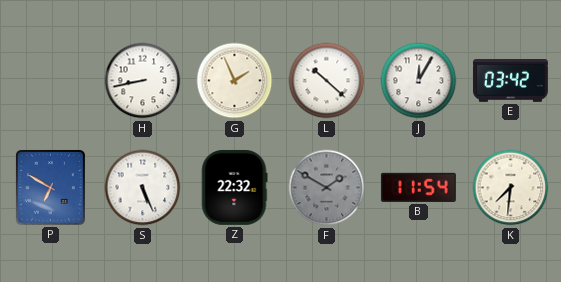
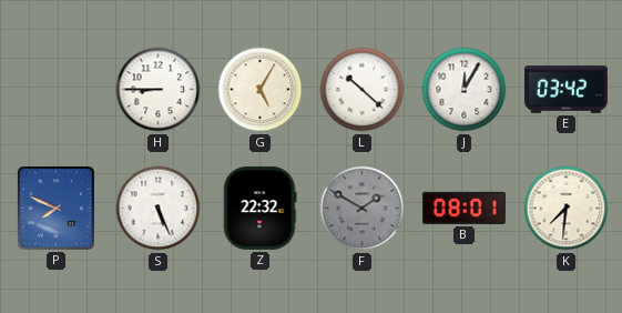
H: 8:43 -> 8:45 (159, 90)
G: 1:56 -> 5:05 (261, 90)
P: 6:50 -> 7:49 (55, 208)
B: 11:54 -> 08:01 (463, 208)
